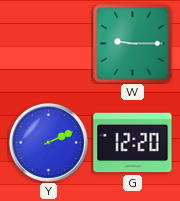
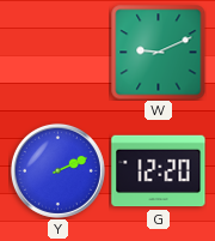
W: 9:15 -> 9:11 (159, 53)
